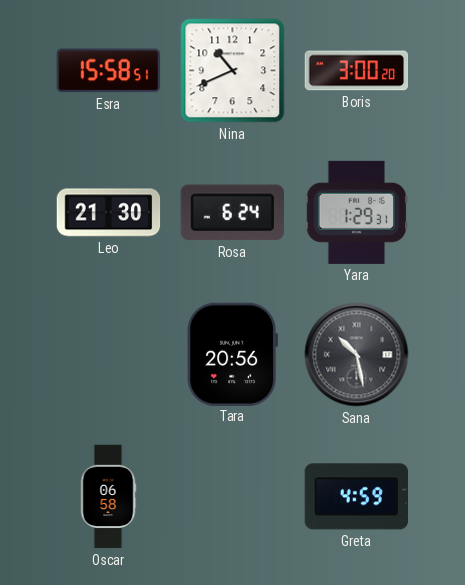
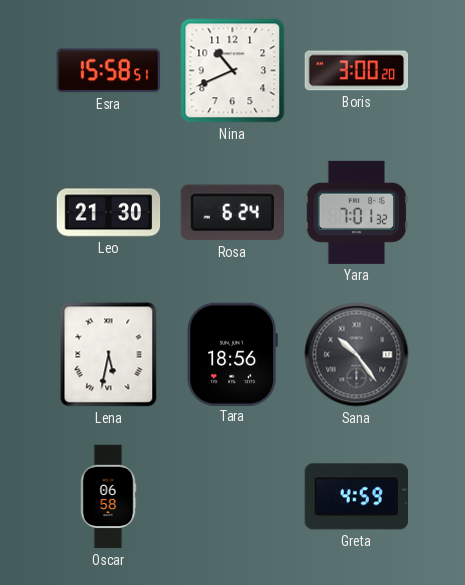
Yara: 1:29 -> 7:01 (357, 212)
Lena: none -> 5:32 (109, 355)
Tara: 20:56 -> 18:56 (232, 354)
Sana: 10:28 -> 10:24 (357, 355)
